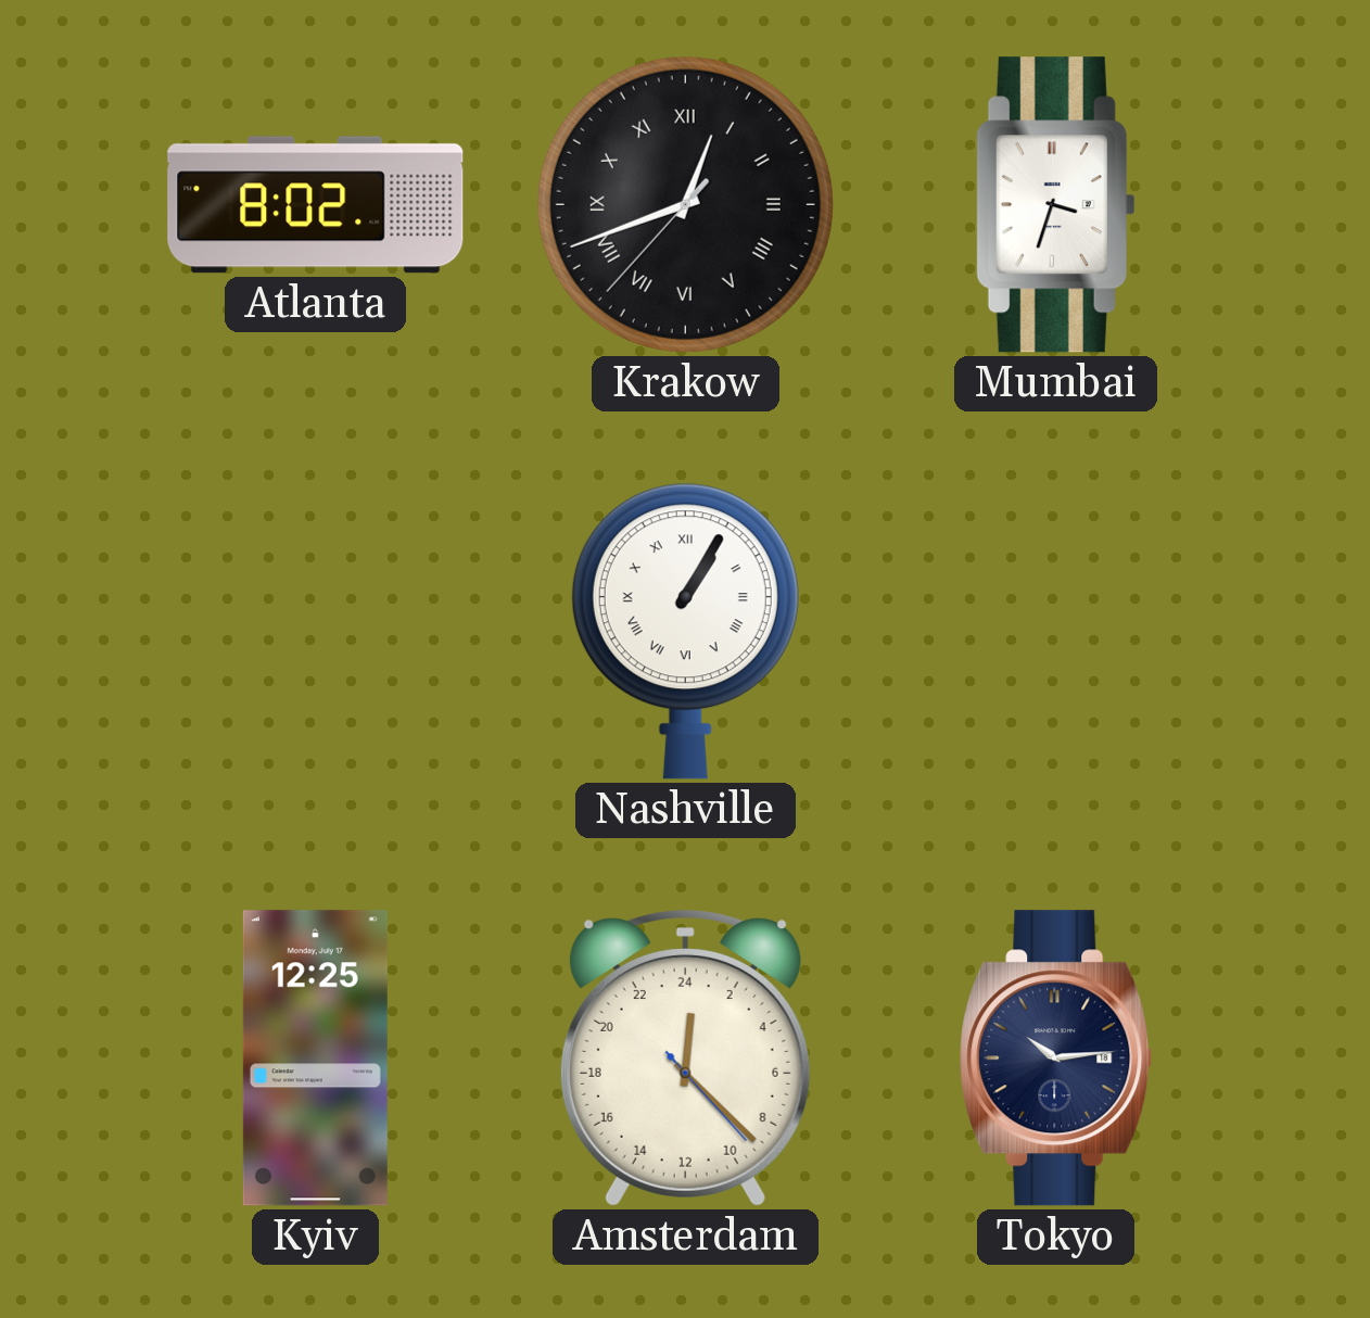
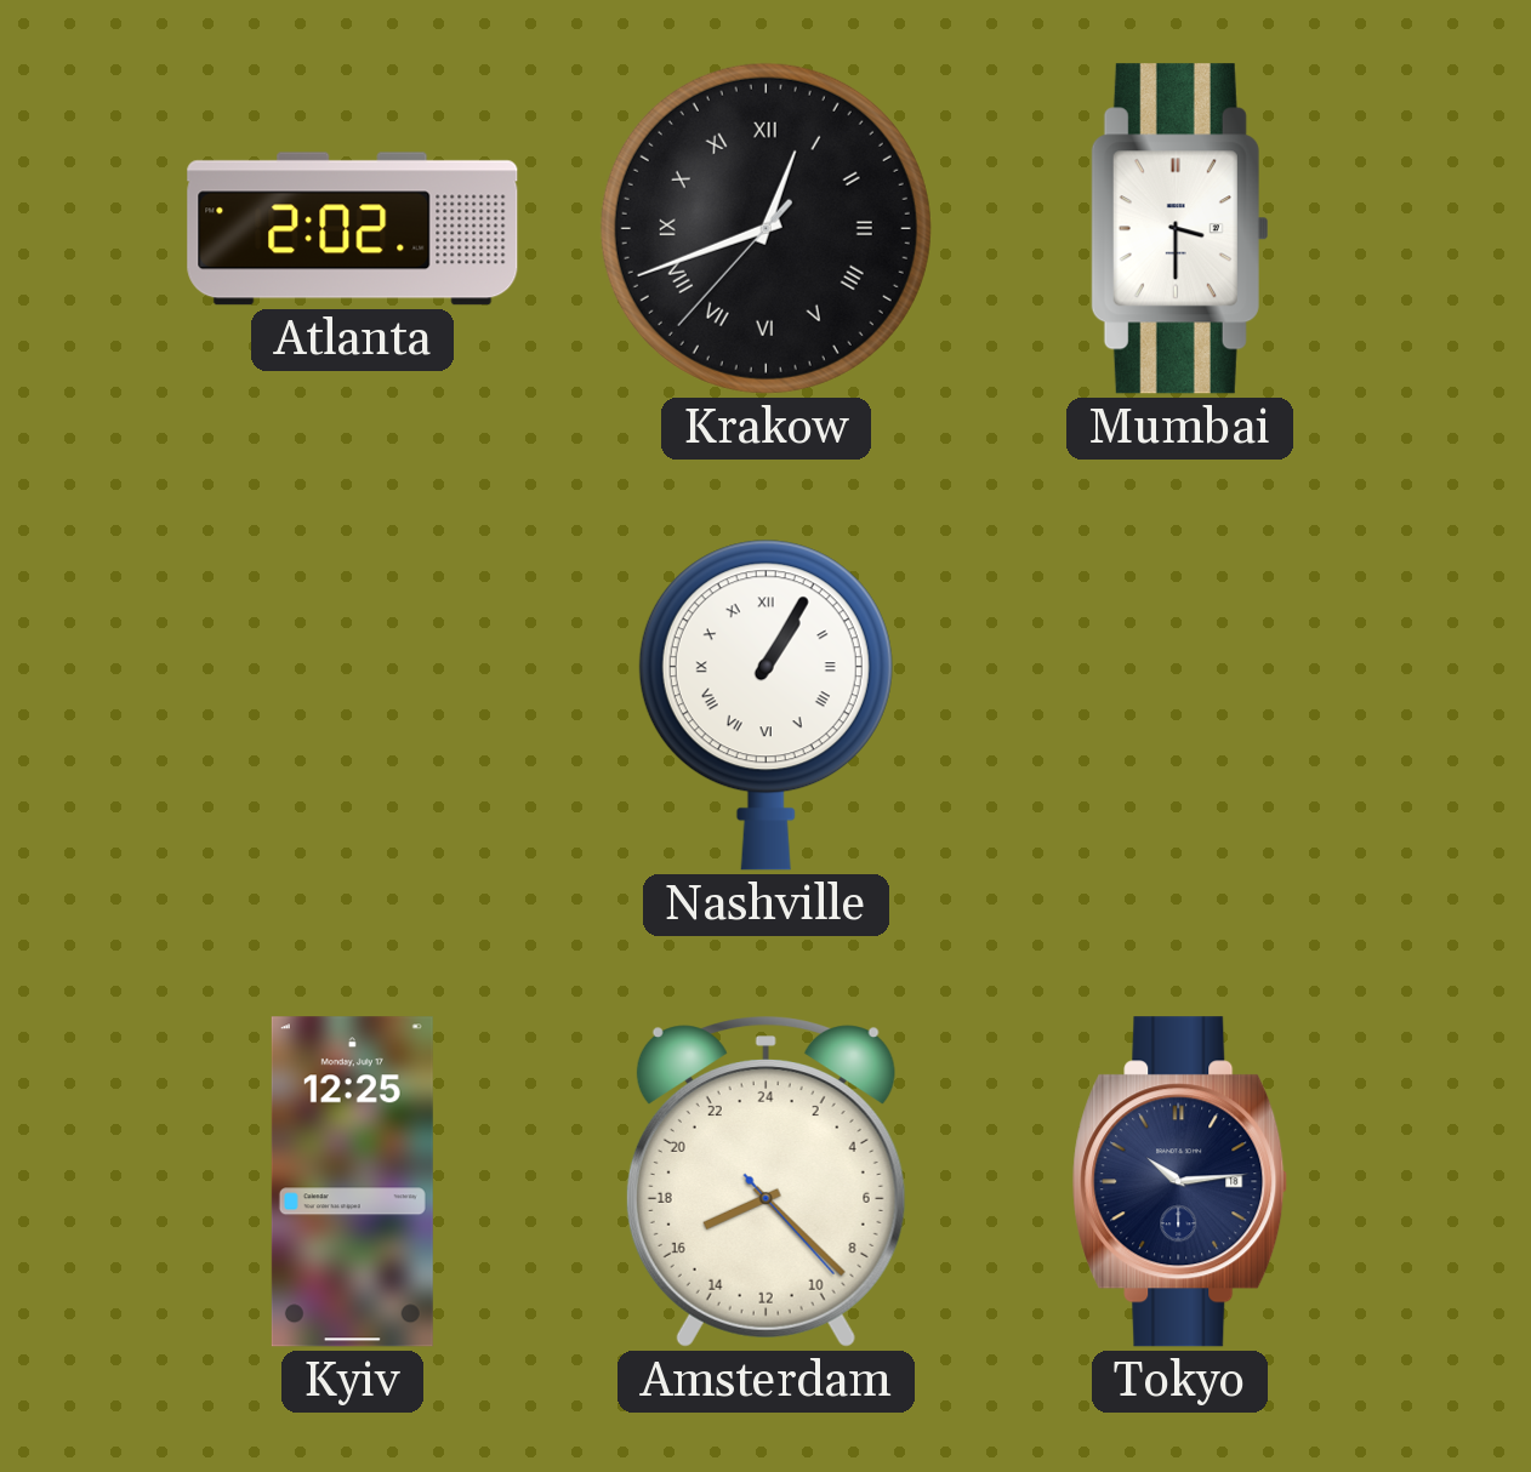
Atlanta: 8:02 -> 2:02 (353, 229)
Mumbai: 3:33 -> 3:30 (1179, 229)
Amsterdam: 0:22 -> 16:22 (765, 1182)
